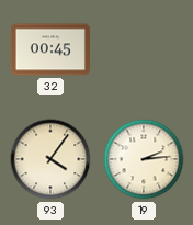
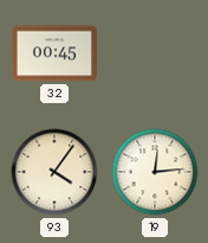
19: 2:14 -> 12:14 (155, 172)
